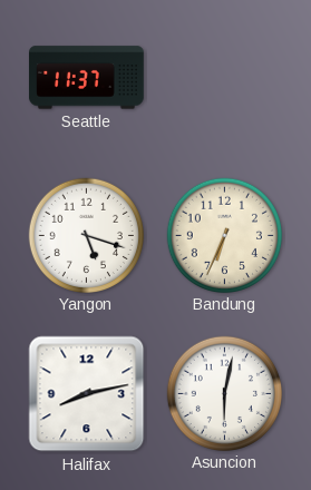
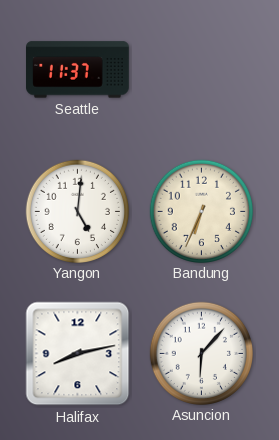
Yangon: 5:18 -> 5:01 (77, 211)
Asuncion: 6:02 -> 6:07 (201, 353)
